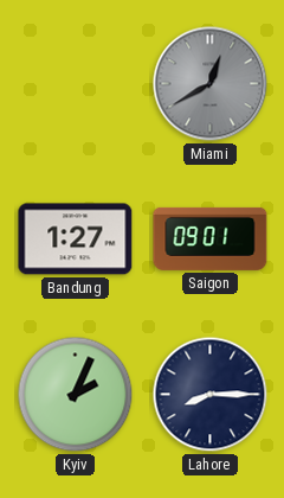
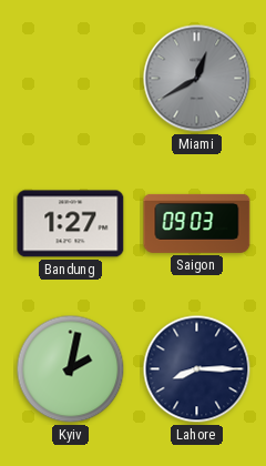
Saigon: 09:01 -> 09:03 (197, 223)
Kyiv: 2:04 -> 2:02 (71, 369)
